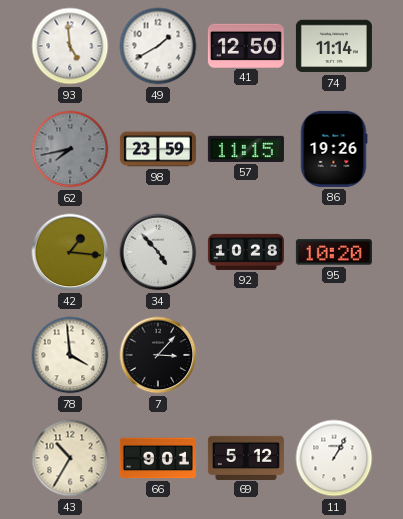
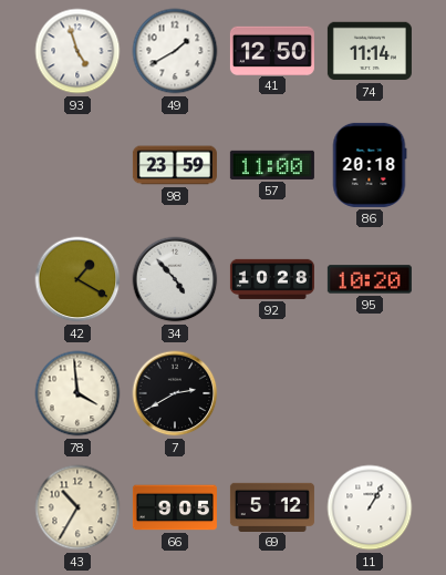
93: 4:59 -> 4:57 (77, 51)
62: 7:43 -> none (70, 149)
57: 11:15 -> 11:00 (272, 165)
86: 19:26 -> 20:18 (370, 165)
42: 1:16 -> 1:20 (77, 279)
7: 3:07 -> 2:40 (175, 393)
66: 9:01 -> 9:05 (175, 507)
